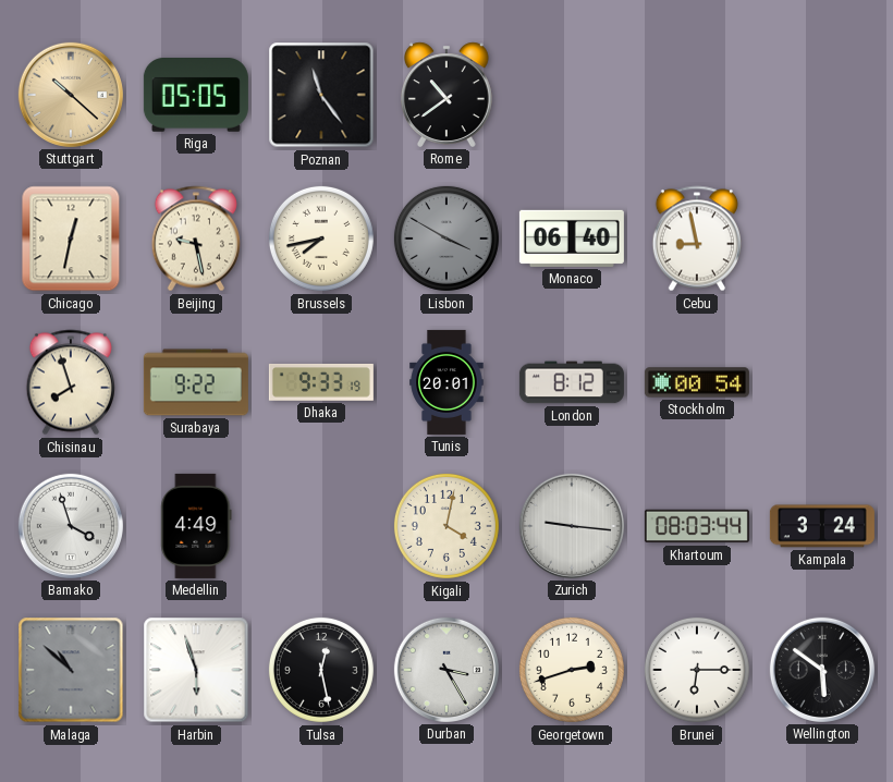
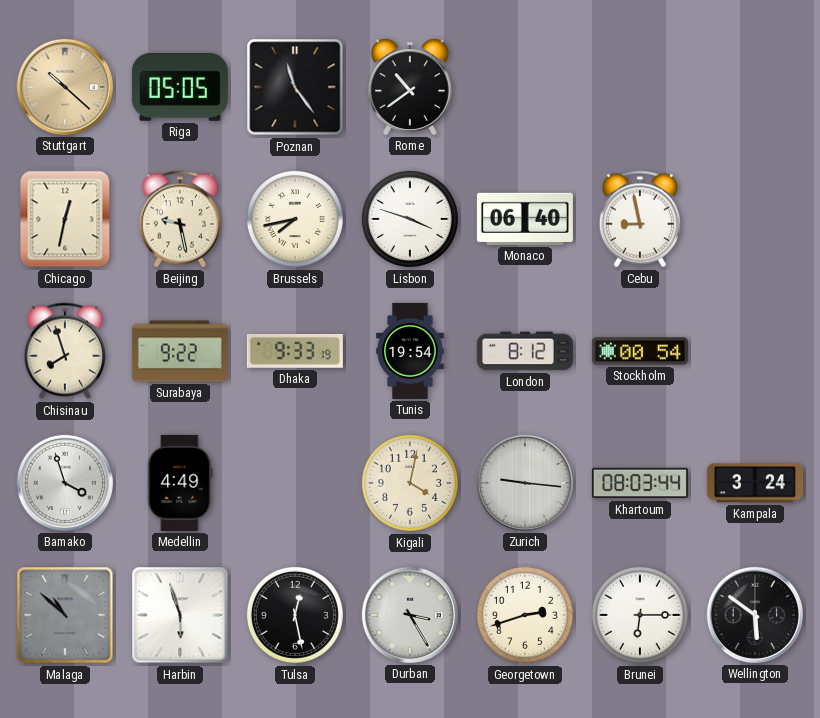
Lisbon: 3:50 -> 3:48 (410, 219)
Lisbon dial: grey -> white (410, 219)
Tunis: 20:01 -> 19:54 (410, 351)
